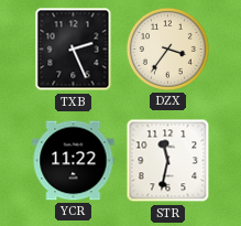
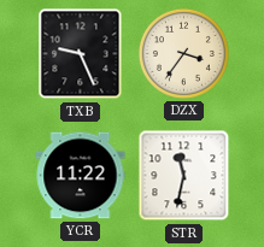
TXB: 2:26 -> 9:26 (81, 54)
